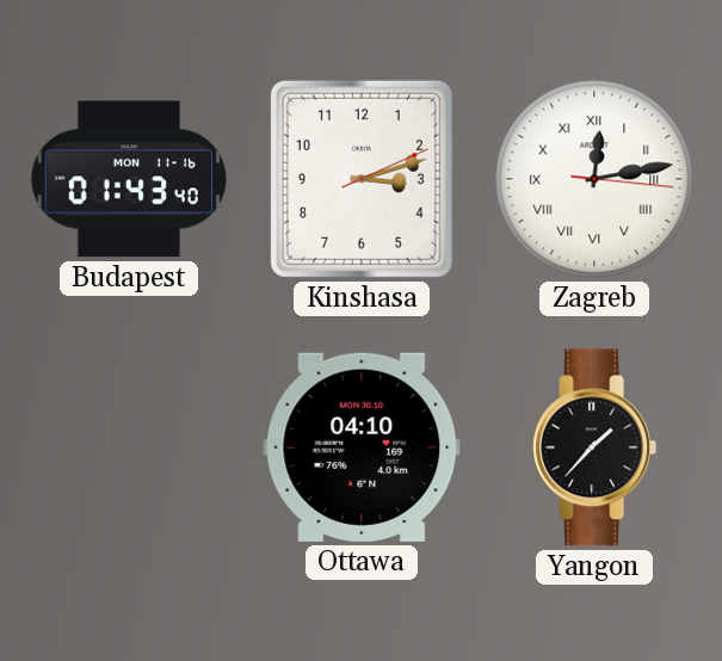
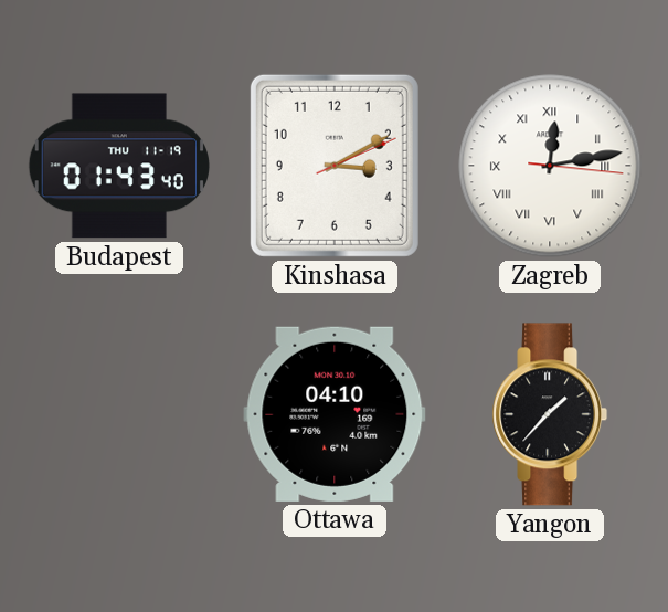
Budapest date: MON 11-16 -> THU 11-19 (119, 166)
Kinshasa: 3:12 -> 3:10 (335, 166)
